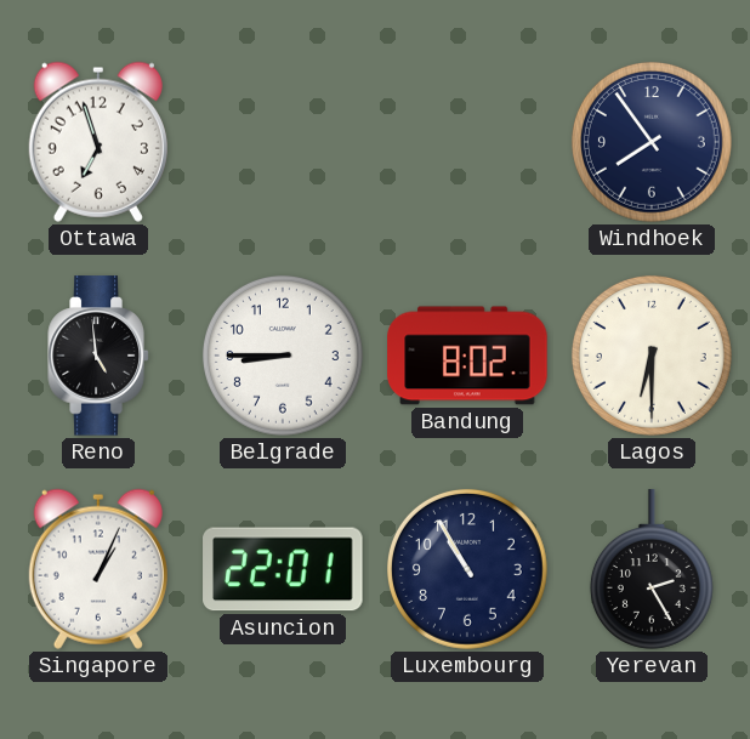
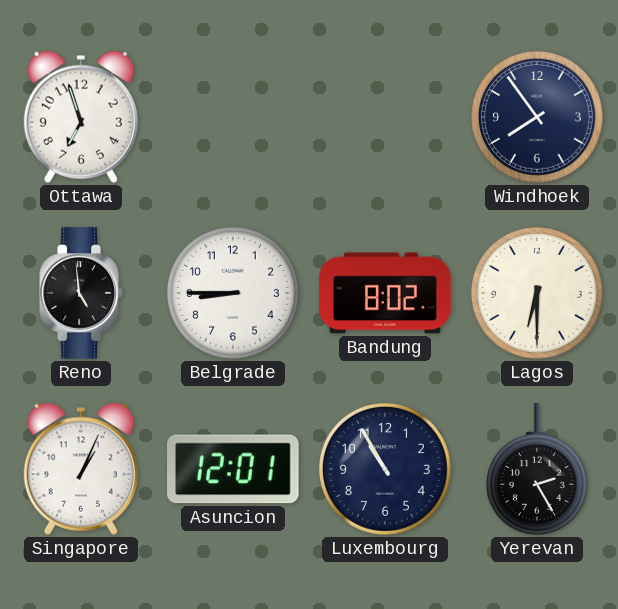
Asuncion: 22:01 -> 12:01 (233, 469)
